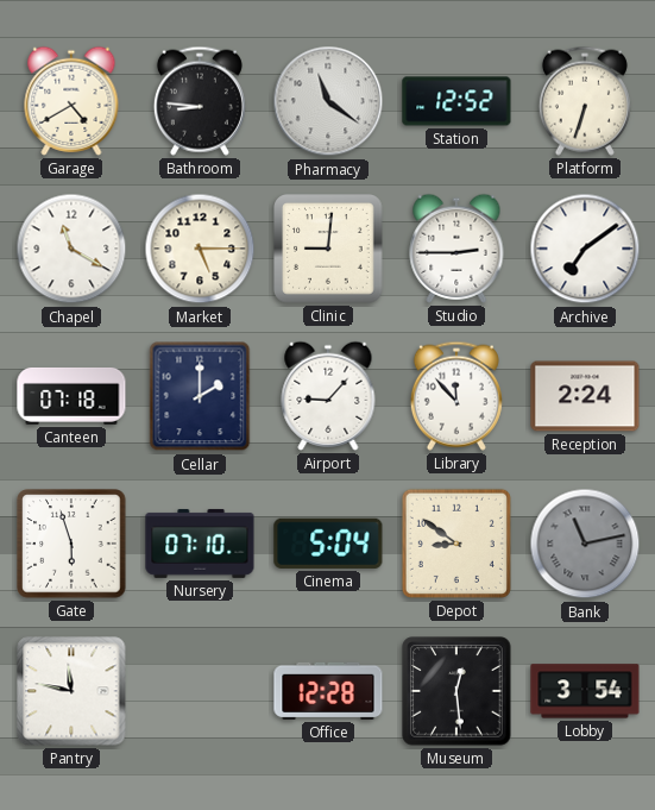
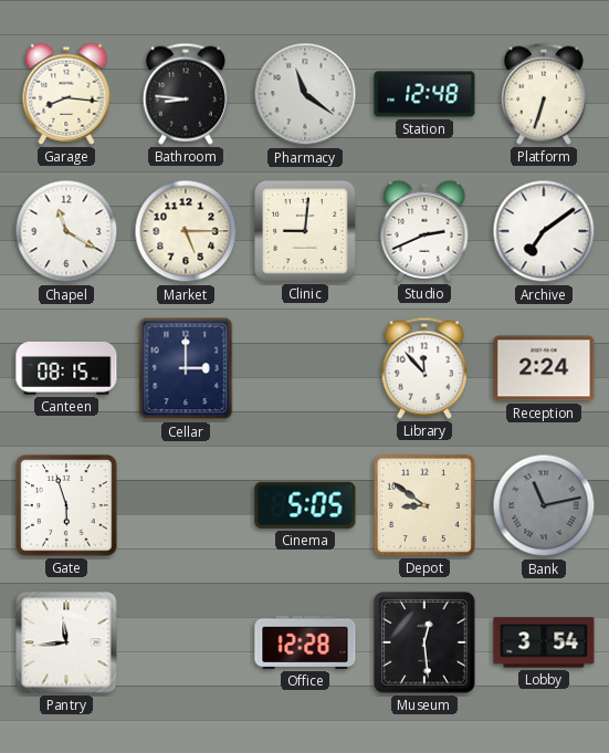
Garage: 4:40 -> 8:16 (66, 94)
Station: 12:52 -> 12:48 (424, 94)
Studio: 2:45 -> 2:41 (424, 231)
Canteen: 07:18 -> 08:15 (66, 368)
Cellar: 2:00 -> 3:00 (186, 368)
Airport: 9:07 -> none (328, 396)
Nursery: 07:10 -> none (200, 544)
Cinema: 5:04 -> 5:05 (305, 505)
Pantry: 11:47 -> 11:44 (66, 642)
